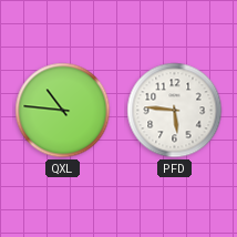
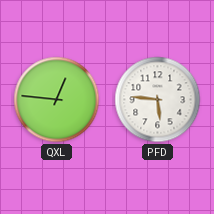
QXL: 10:46 -> 12:46 (57, 100)
